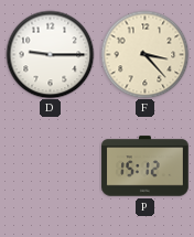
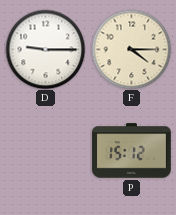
F: 3:23 -> 4:15 (131, 49)
